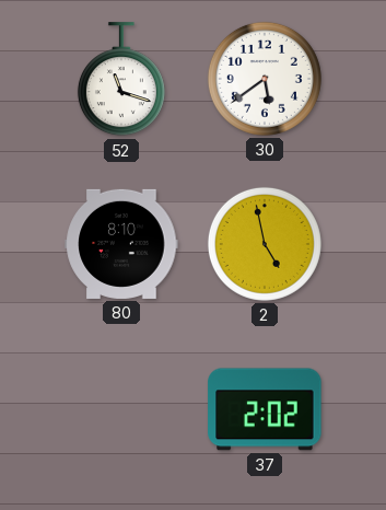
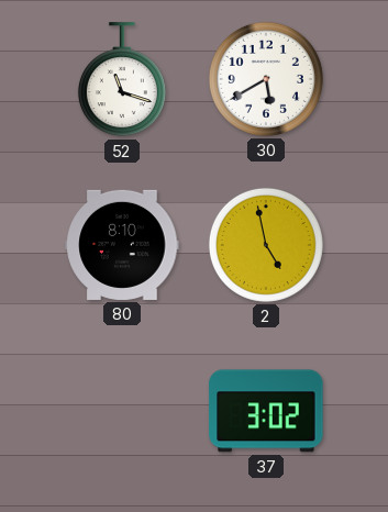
30: 5:39 -> 5:40 (266, 79)
37: 2:02 -> 3:02 (266, 411)
